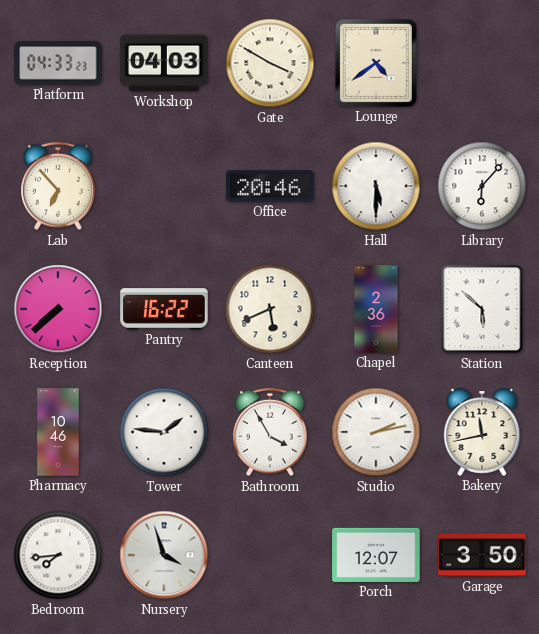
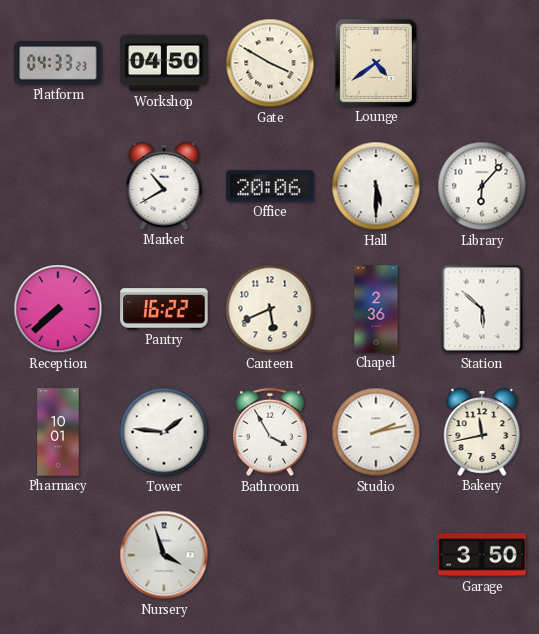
Workshop: 04:03 -> 04:50 (164, 63)
Lab: 6:53 -> none (58, 186)
Market: none -> 10:40 (164, 186)
Office: 20:46 -> 20:06 (270, 186)
Pharmacy: 10:46 -> 10:01 (58, 432)
Bedroom: 7:44 -> none (58, 555)
Porch: 12:07 -> none (376, 555)
